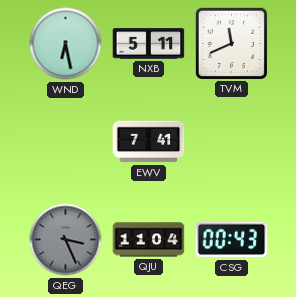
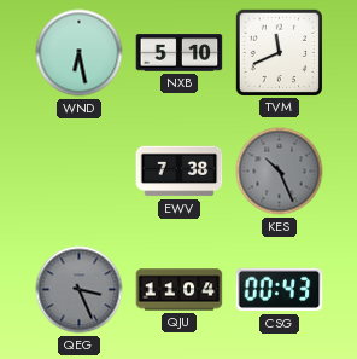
NXB: 5:11 -> 5:10 (180, 53)
EWV: 7:41 -> 7:38 (180, 172)
KES: none -> 10:26 (280, 172)
